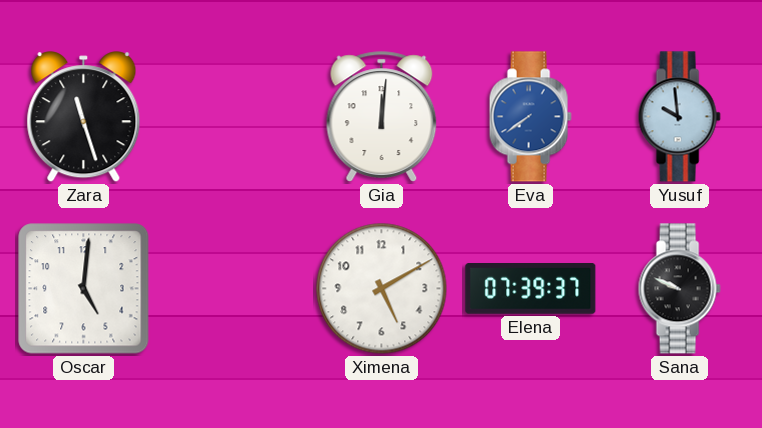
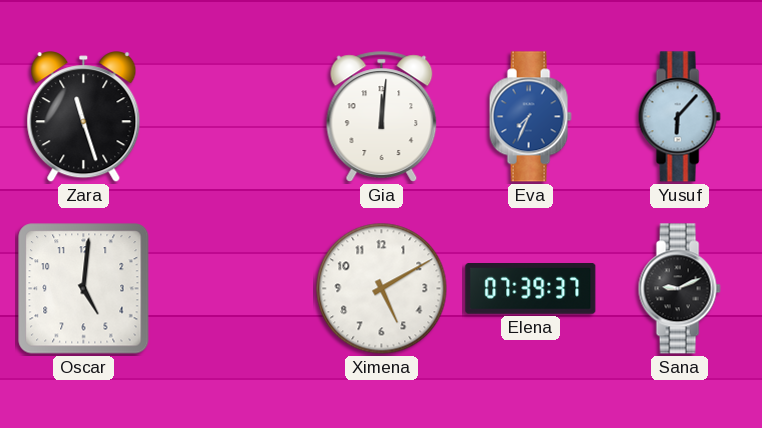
Eva: 7:39 -> 7:34 (530, 117)
Yusuf: 9:59 -> 6:07 (679, 117)
Sana: 9:49 -> 9:11 (679, 289)
